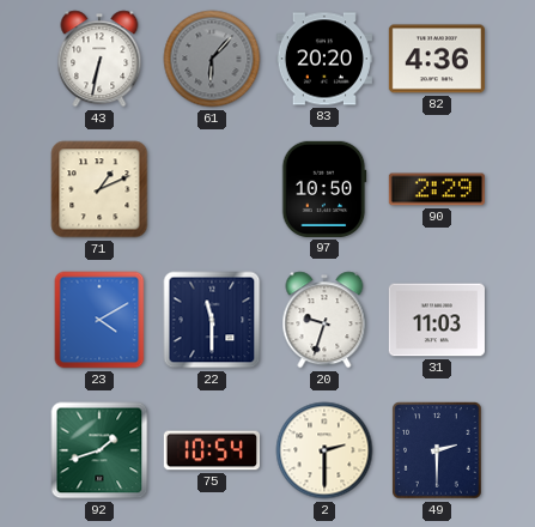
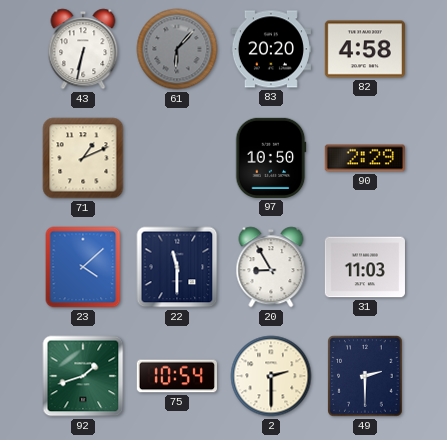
82: 4:36 -> 4:58 (365, 49)
23: 4:10 -> 4:08 (83, 267)
20: 9:33 -> 8:55 (271, 267)
